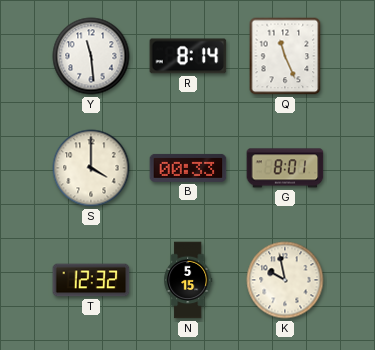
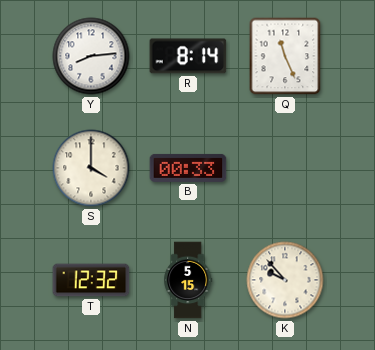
Y: 11:29 -> 8:14 (91, 56)
G: 8:01 -> none (285, 168)
K: 9:58 -> 9:53 (285, 280)
